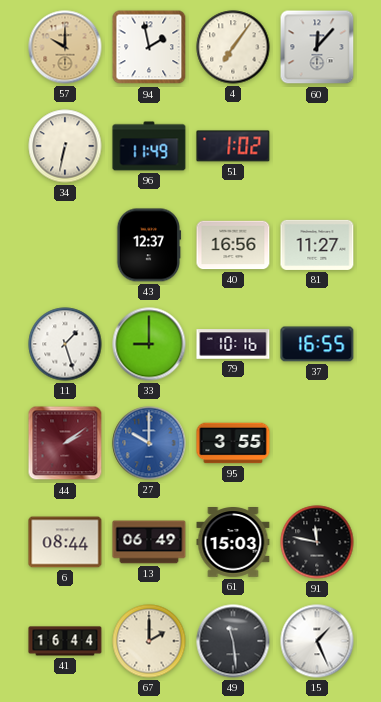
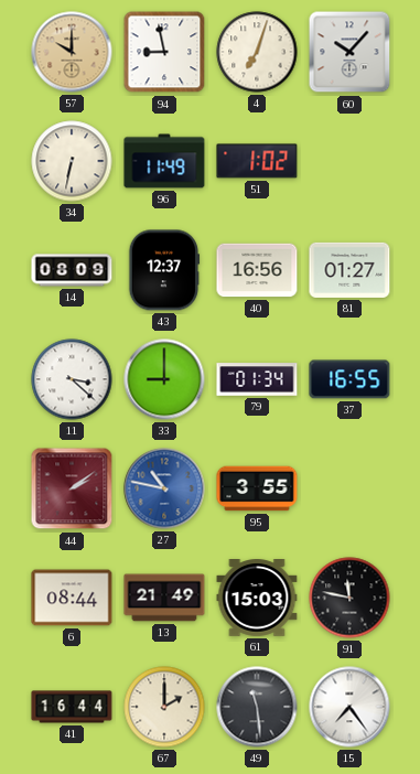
94: 1:58 -> 8:58 (164, 52)
4: 7:06 -> 7:03 (257, 52)
60: 12:07 -> 10:07 (349, 52)
14: none -> 08:09 (72, 270)
81: 11:27 -> 01:27 (349, 270)
11: 1:27 -> 3:22 (72, 379)
79: 10:16 -> 01:34 (257, 379)
27: 10:00 -> 10:47 (164, 488)
13: 06:49 -> 21:49 (164, 598)
15: 1:26 -> 7:24 (349, 707)
